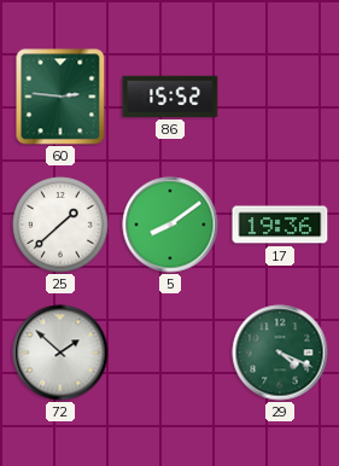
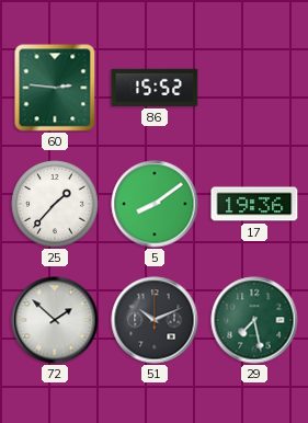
25: 1:38 -> 1:37 (55, 204)
51: none -> 10:11 (155, 320)
29: 4:19 -> 7:28 (254, 320)
